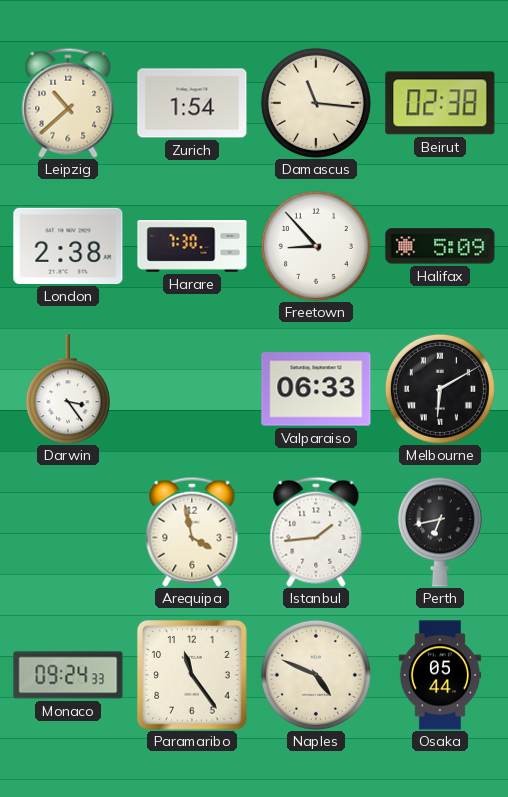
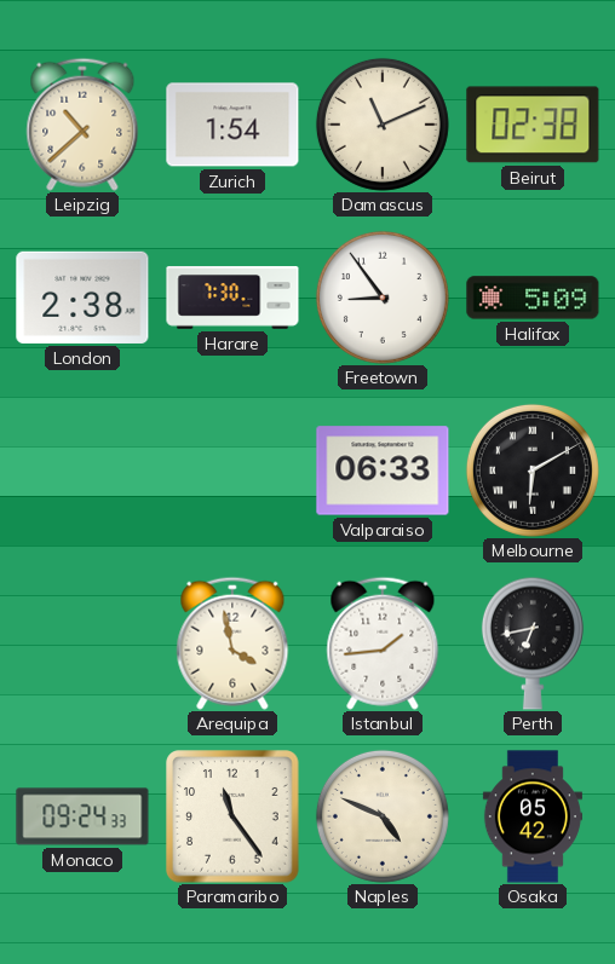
Damascus: 11:16 -> 11:11 (383, 125)
Freetown: 8:53 -> 8:54 (383, 298)
Darwin: 3:24 -> none (68, 389)
Osaka: 05:44 -> 05:42 (533, 816)
